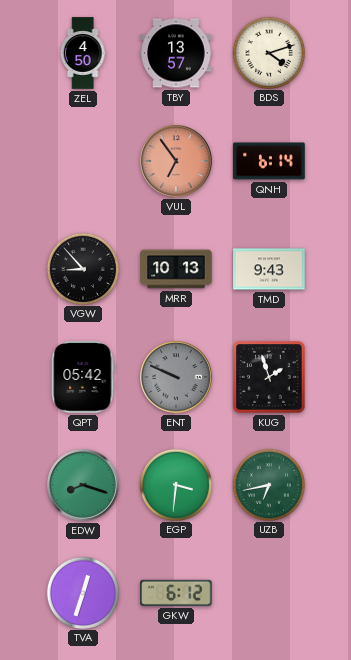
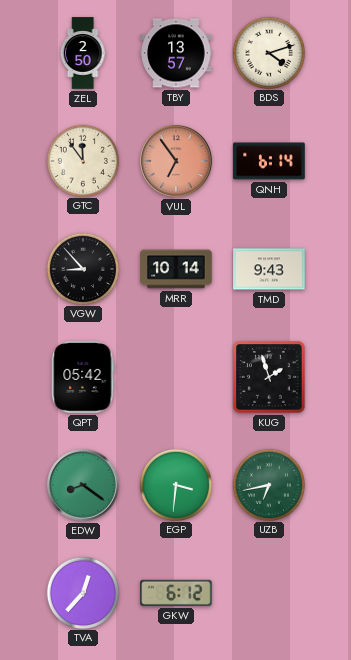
ZEL: 4:50 -> 2:50 (83, 53)
GTC: none -> 11:54 (82, 160)
MRR: 10:13 -> 10:14 (176, 269)
ENT: 9:49 -> none (176, 377)
EDW: 8:18 -> 8:21 (83, 485)
TVA: 12:33 -> 12:37 (82, 592)
